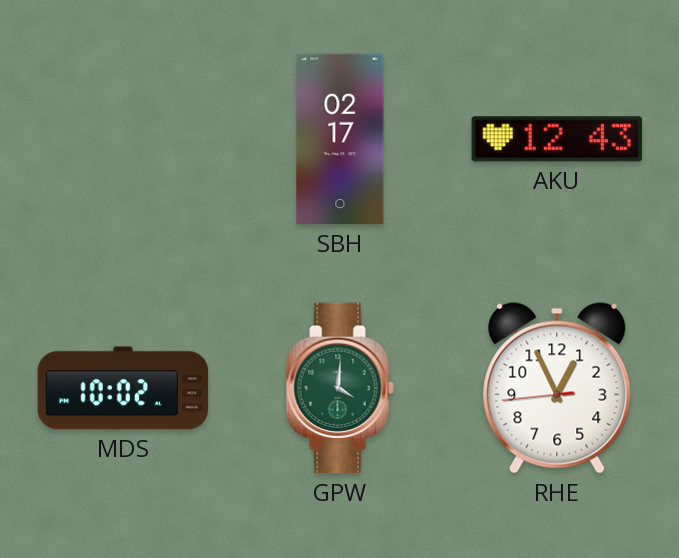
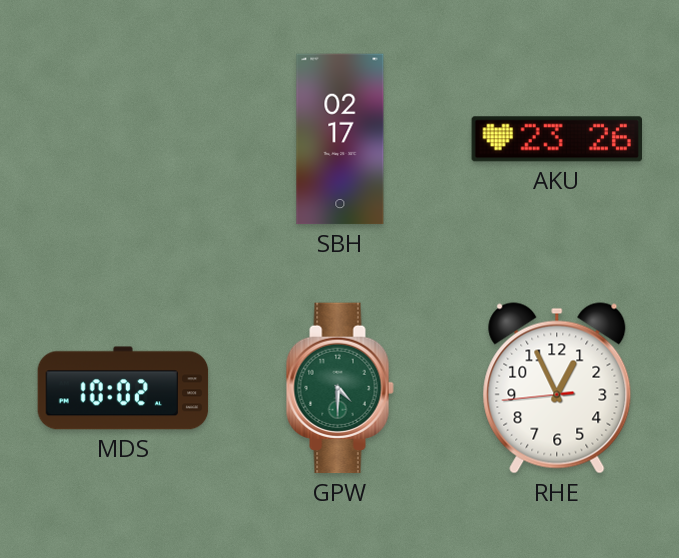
AKU: 12:43 -> 23:26 (556, 139)
GPW: 4:01 -> 4:30 (340, 388)
